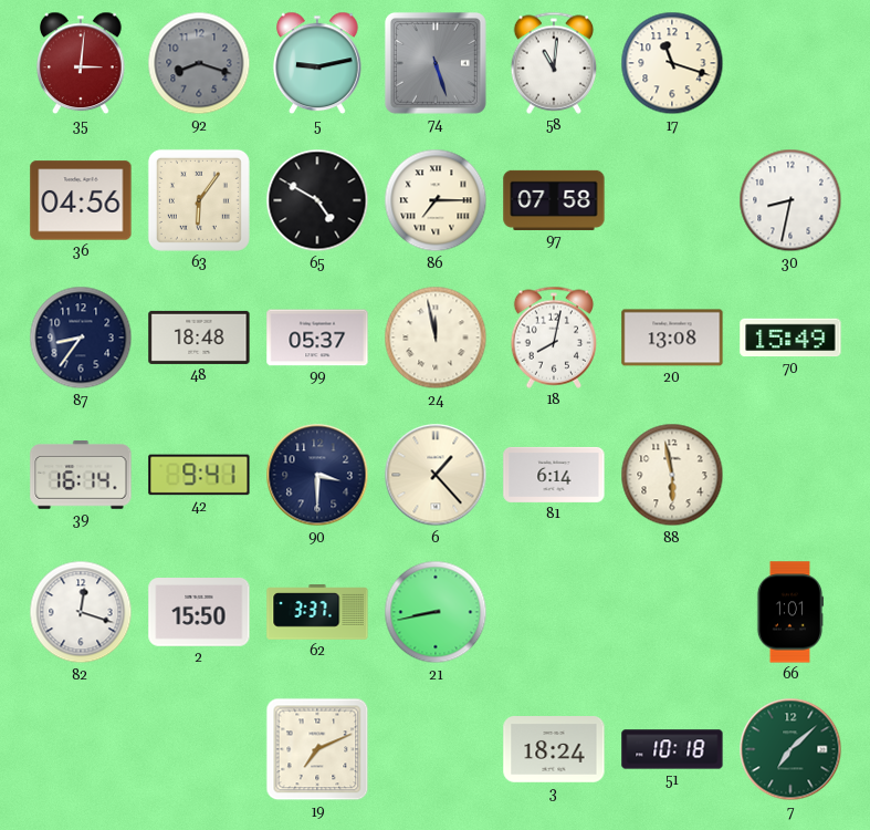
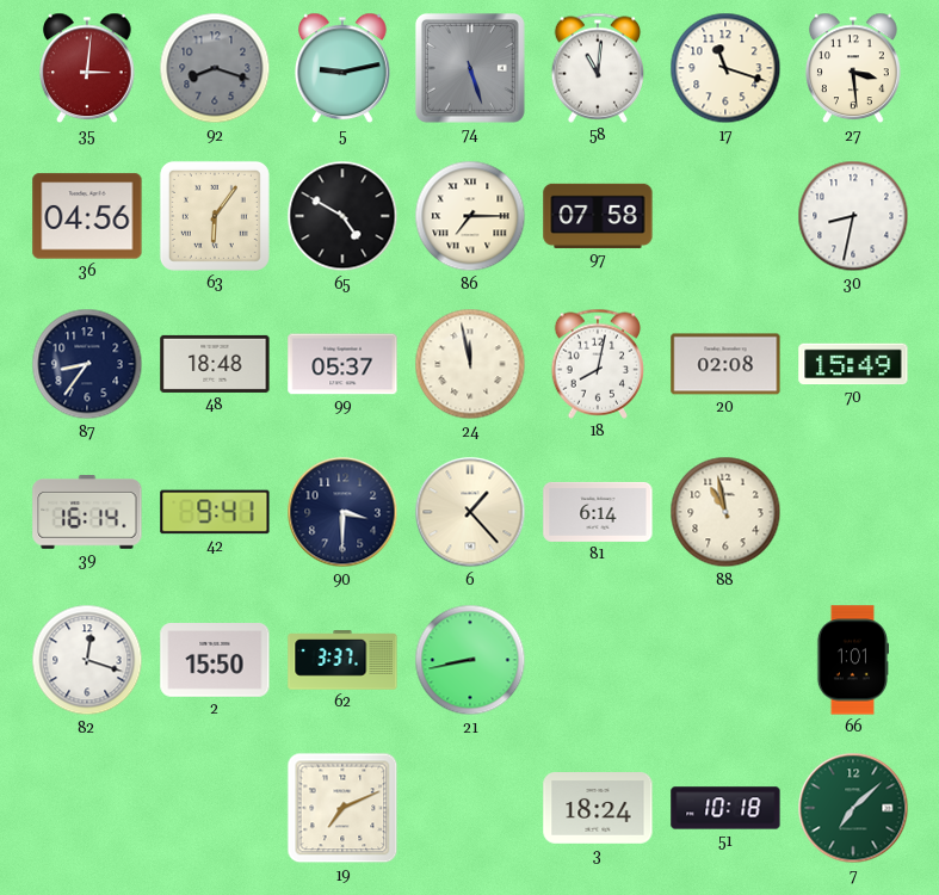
27: none -> 3:29 (854, 68)
20: 13:08 -> 02:08 (725, 364)
88: 5:58 -> 10:58 (725, 512)
